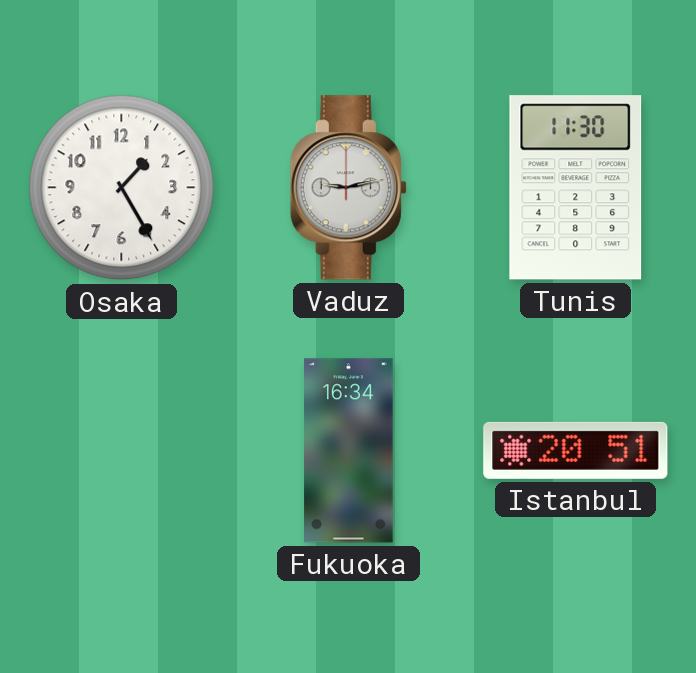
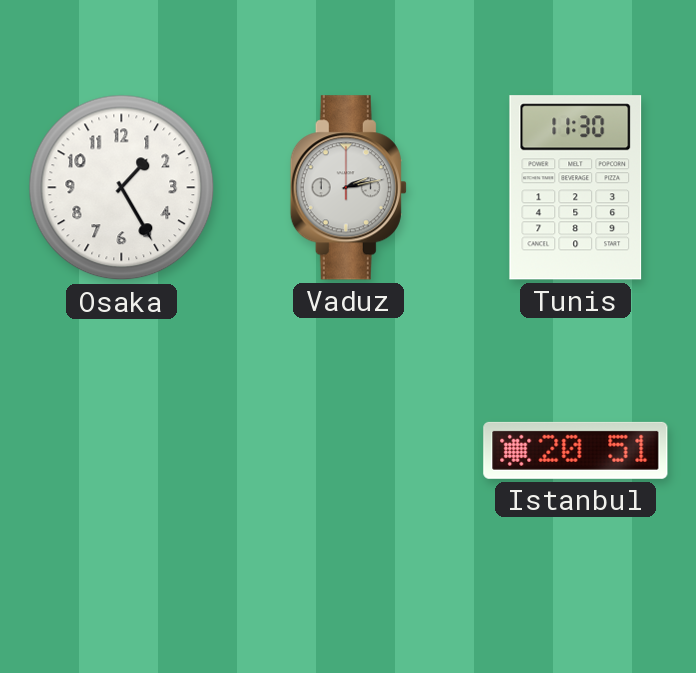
Vaduz: 9:13 -> 2:13 (348, 188)
Fukuoka: 16:34 -> none (349, 451)
